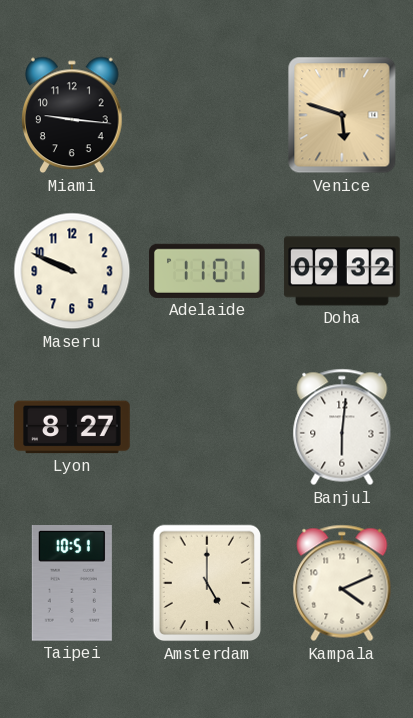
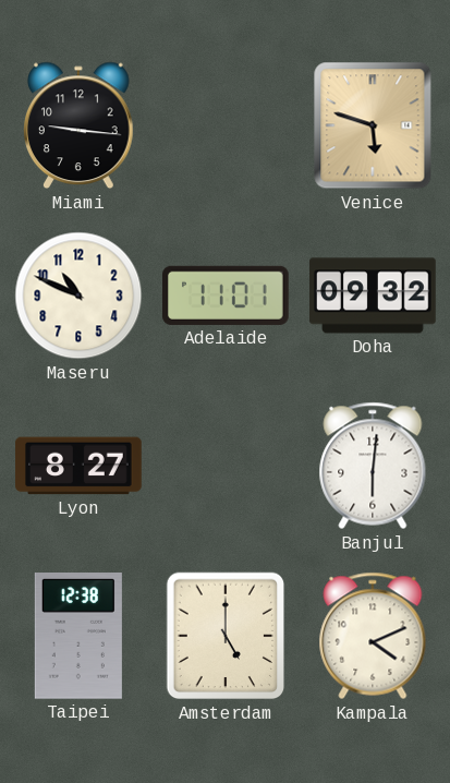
Maseru: 9:49 -> 10:49 (78, 296)
Taipei: 10:51 -> 12:38 (78, 637)
